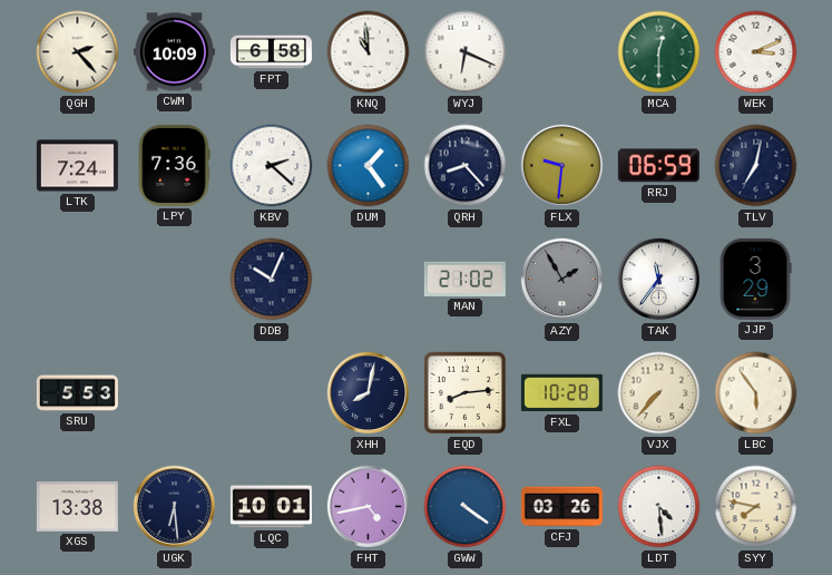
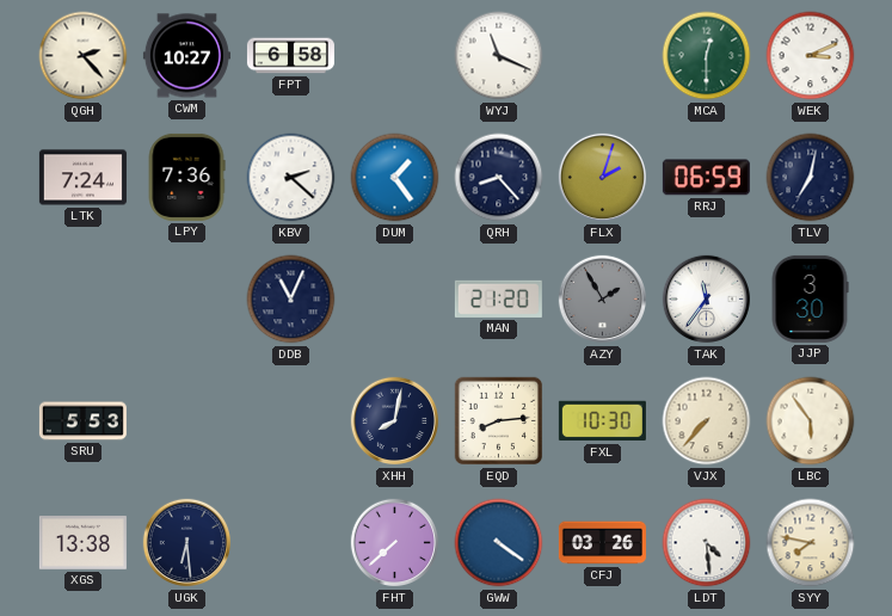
CWM: 10:09 -> 10:27 (186, 56)
KNQ: 10:59 -> none (369, 52)
WYJ: 6:19 -> 11:19 (499, 56)
FLX: 9:31 -> 2:03 (603, 178)
DDB: 10:04 -> 11:04 (291, 300)
MAN: 21:02 -> 21:20 (498, 298)
JJP: 3:29 -> 3:30 (810, 298)
FXL: 10:28 -> 10:30 (602, 421)
LQC: 10:01 -> none (271, 507)
FHT: 4:43 -> 7:38 (395, 543)
